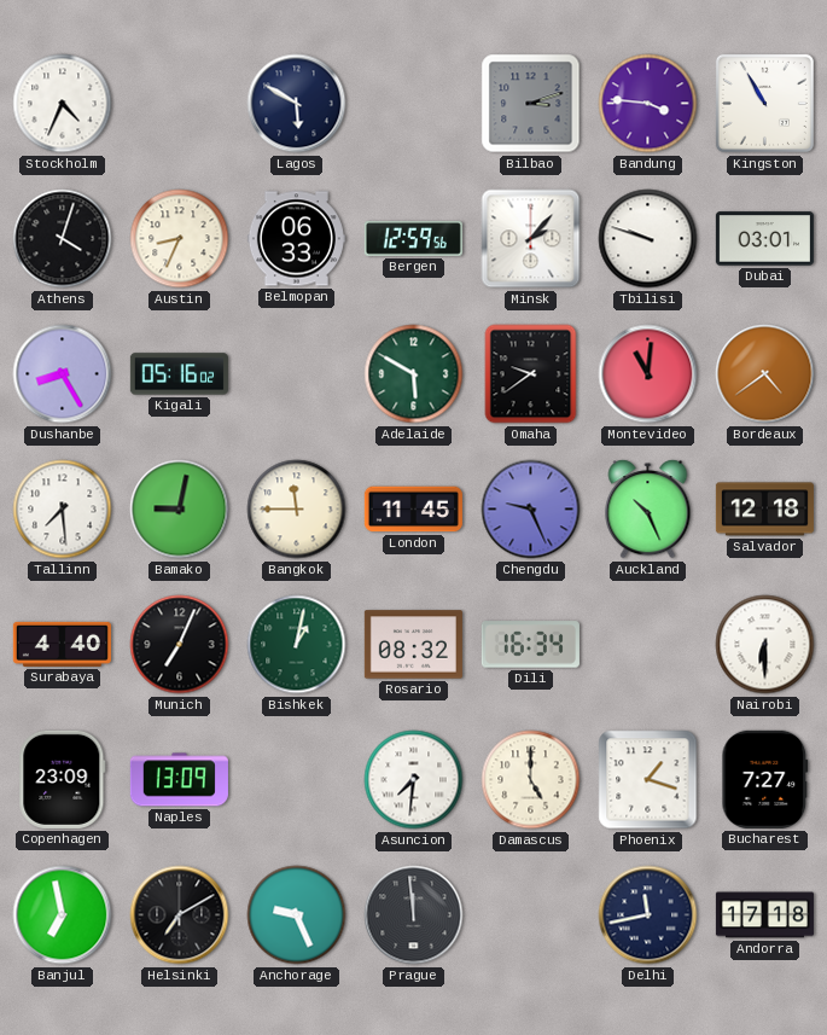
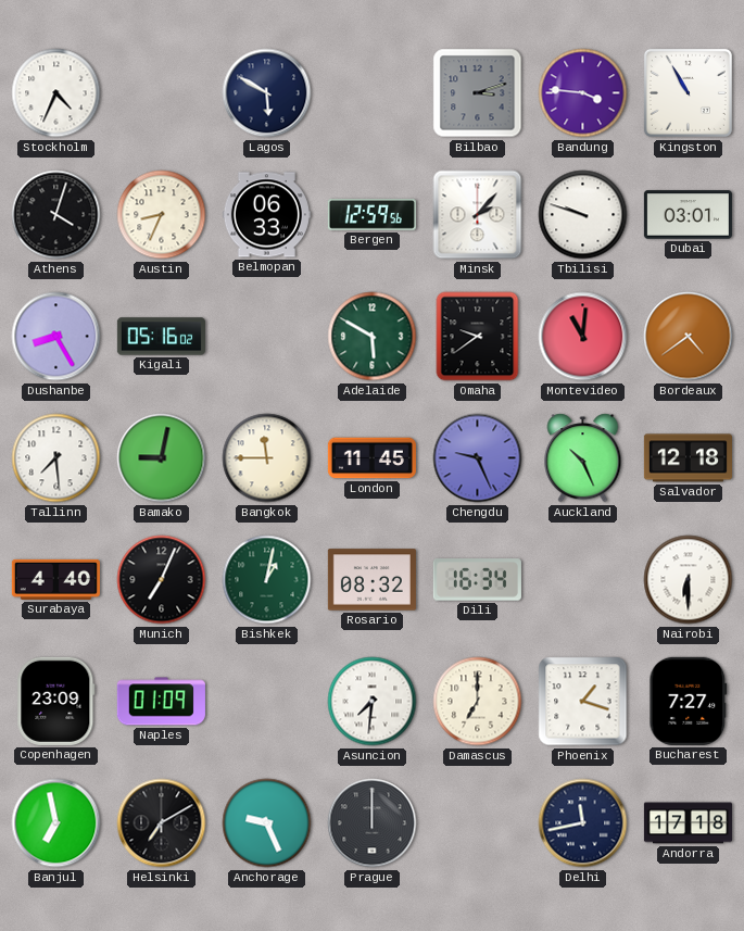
Naples: 13:09 -> 01:09 (161, 702)
Damascus: 5:00 -> 7:00 (478, 702)
Prague: 11:59 -> 12:00 (373, 823)
